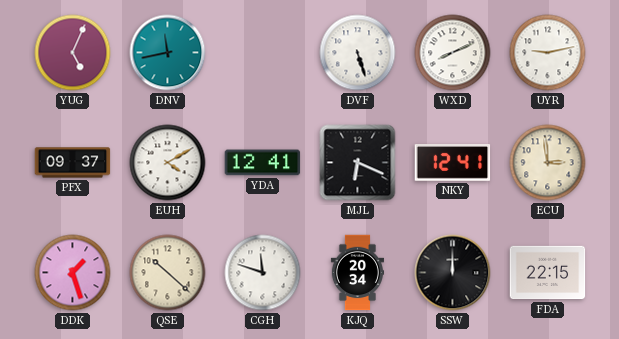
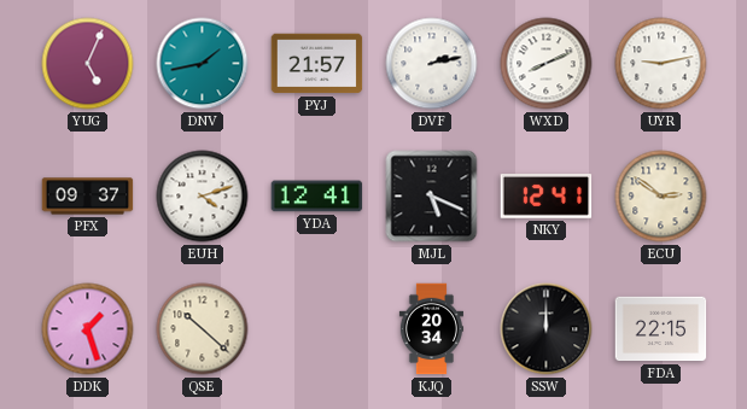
DNV: 11:43 -> 1:43 (203, 64)
PYJ: none -> 21:57 (317, 64)
DVF: 5:27 -> 2:13 (432, 64)
EUH: 4:10 -> 4:12 (203, 197)
MJL: 6:19 -> 5:19 (432, 197)
ECU: 2:59 -> 2:51 (661, 197)
CGH: 11:48 -> none (263, 273)
